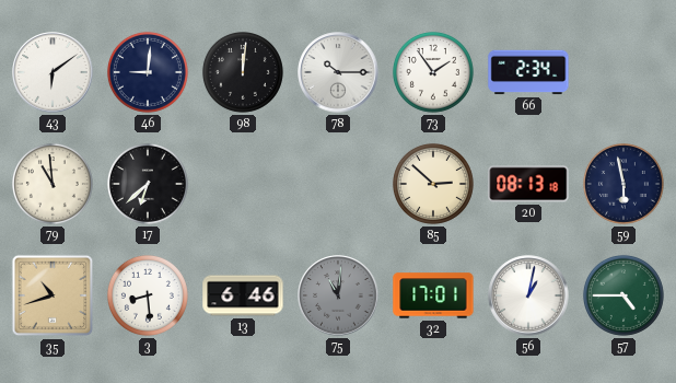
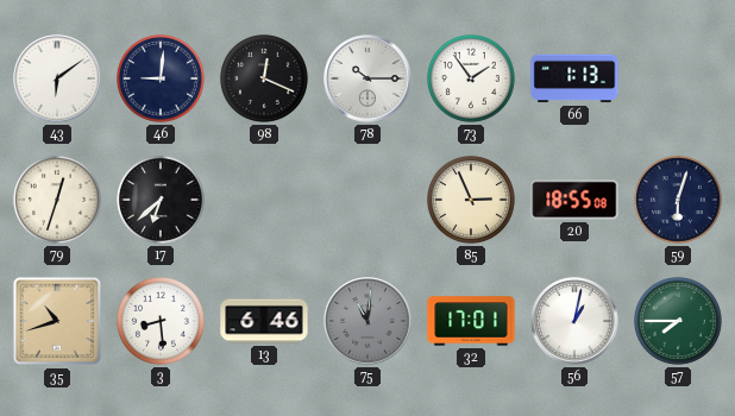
98: 12:01 -> 12:19 (264, 78)
66: 2:34 -> 1:13 (574, 78)
79: 10:59 -> 12:33 (57, 200)
85: 2:52 -> 2:56 (471, 200)
20: 08:13 -> 18:55 (574, 200)
59: 5:58 -> 6:03 (678, 200)
57: 4:45 -> 7:45 (678, 321)
